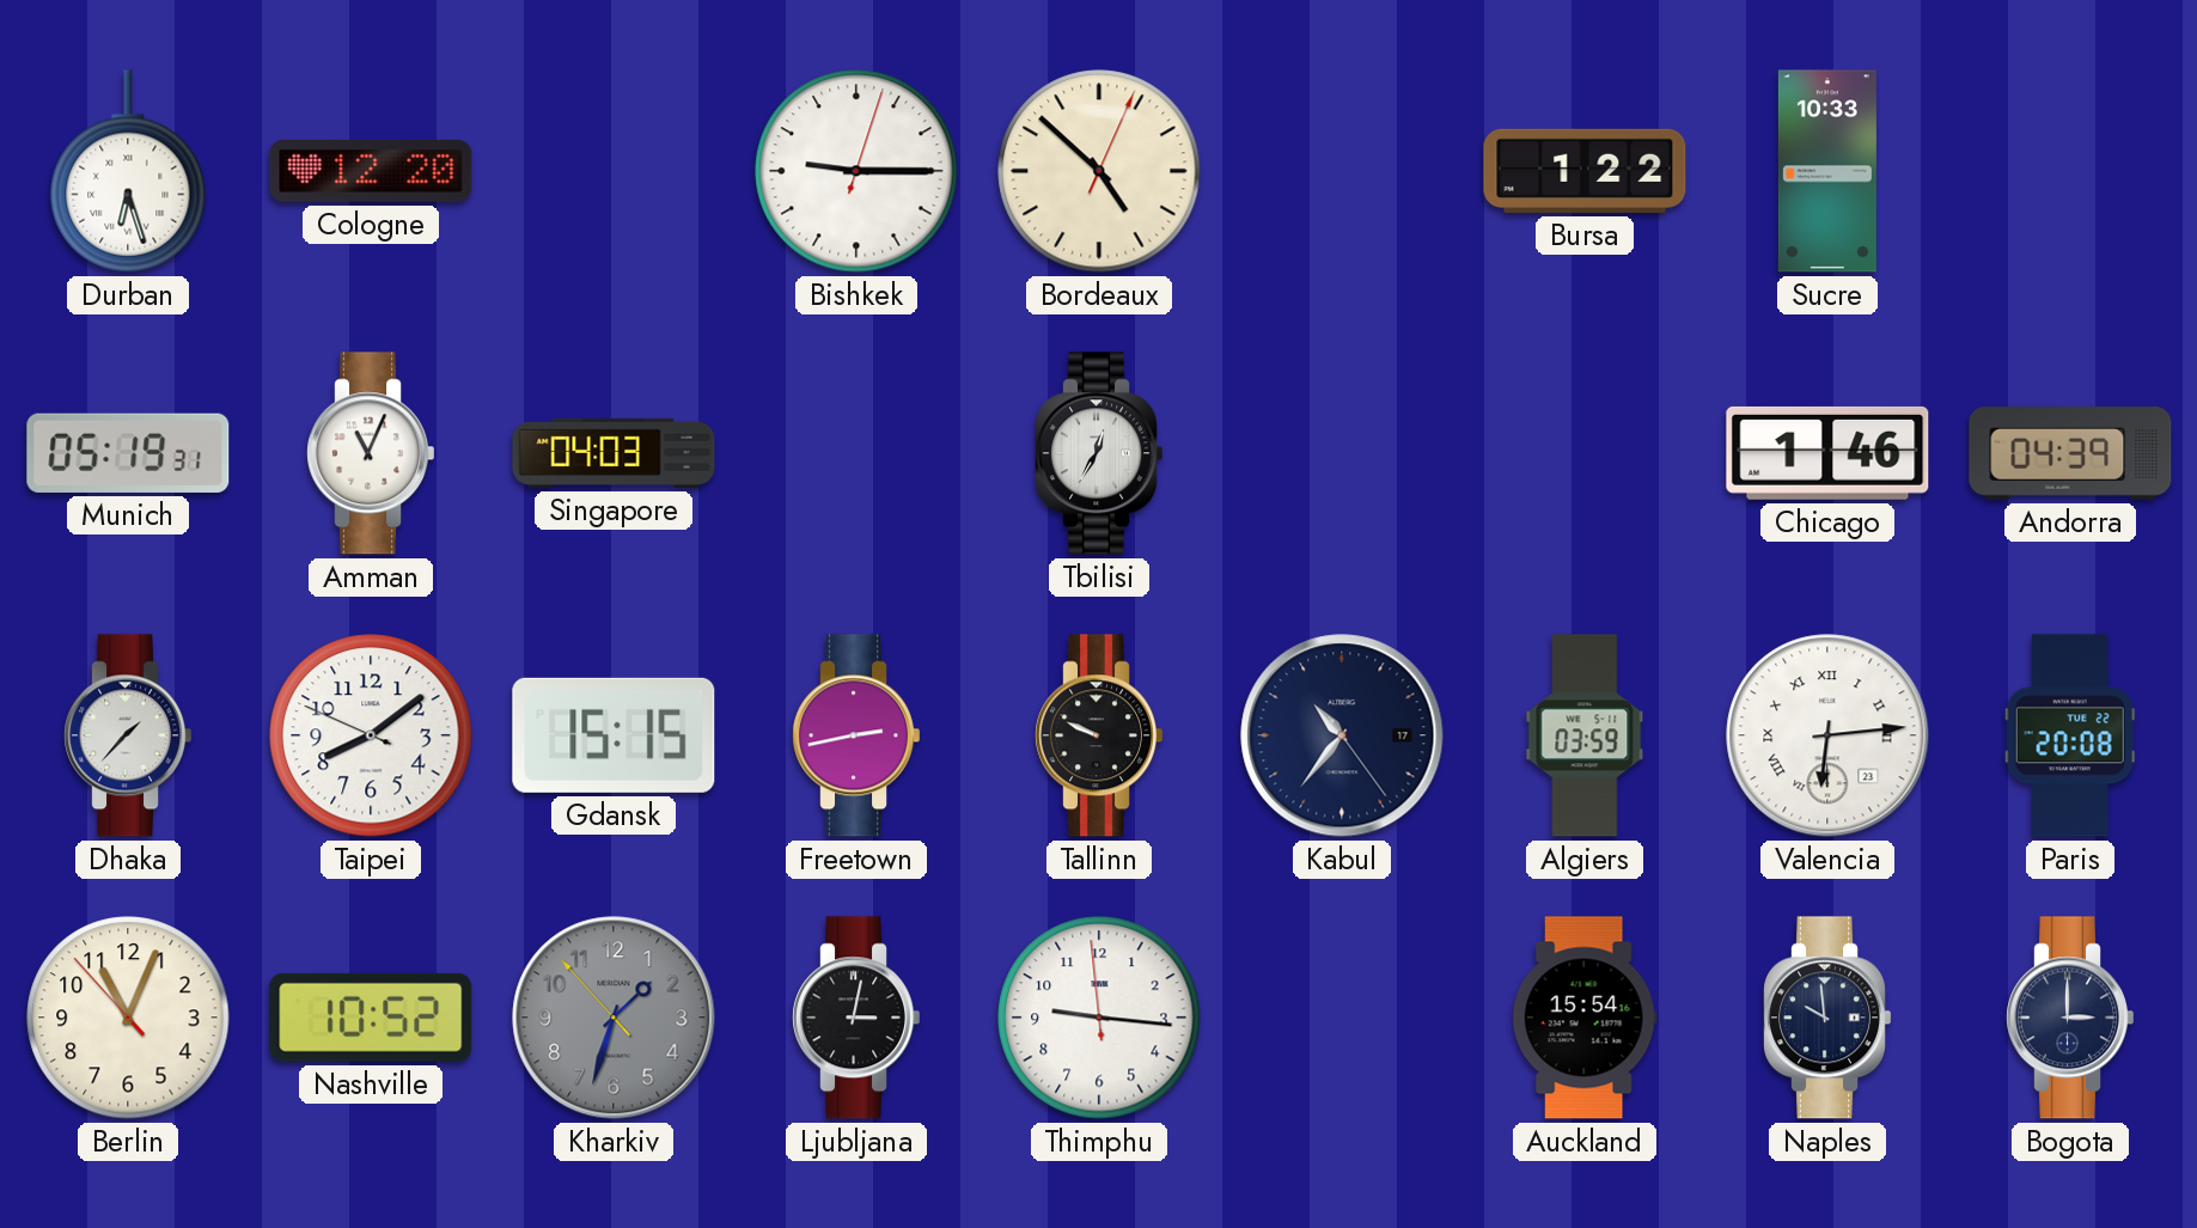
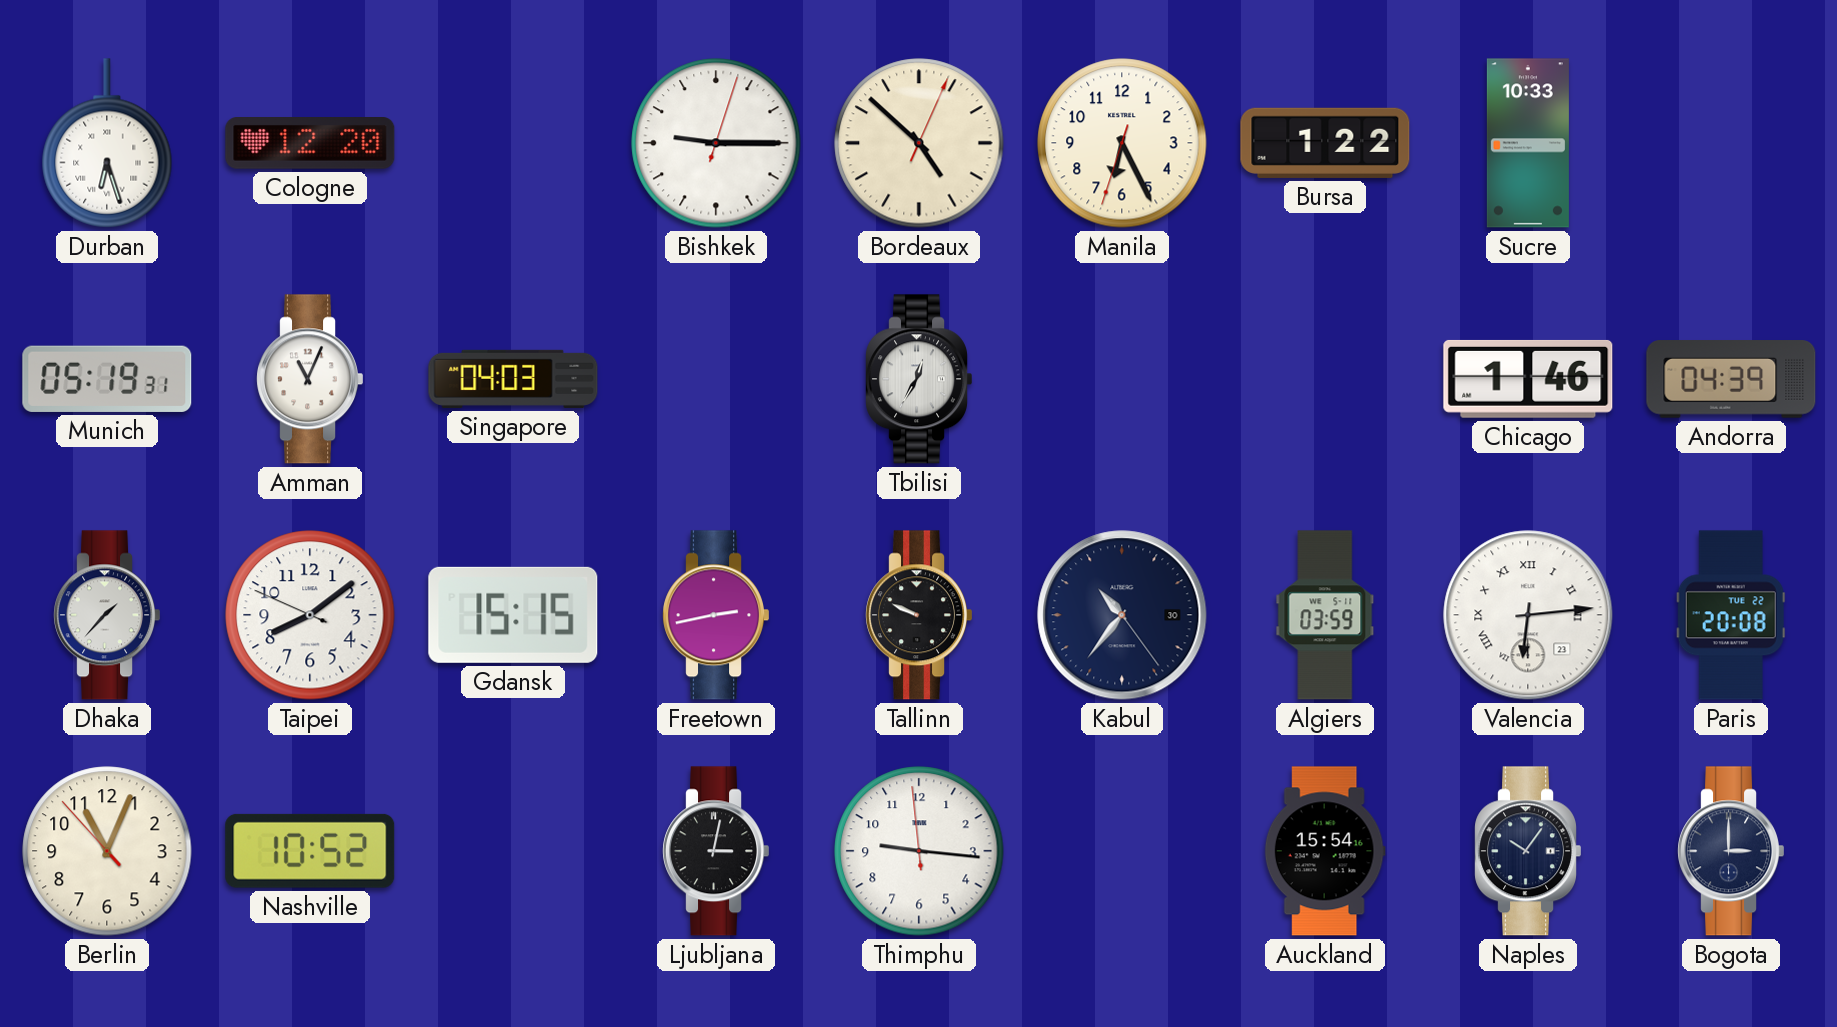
Manila: none -> 6:25 (1122, 143)
Kabul date: 17 -> 30 (1122, 615)
Kharkiv: 1:32 -> none (614, 1018)
Naples: 9:59 -> 10:06 (1527, 851)
